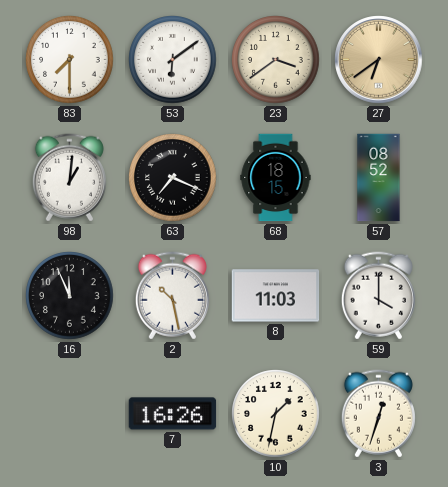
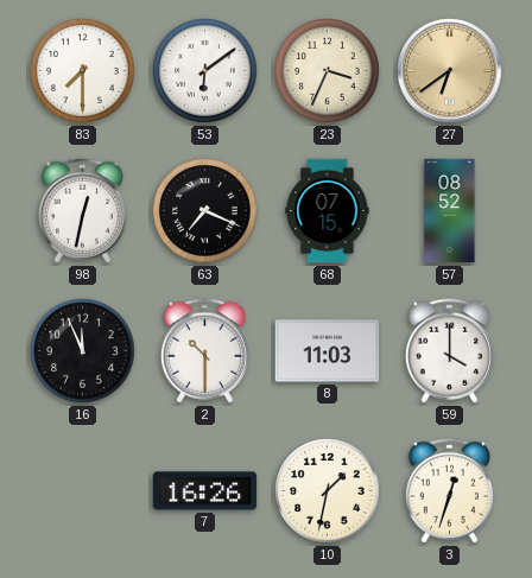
23: 3:39 -> 3:34 (328, 71)
98: 1:01 -> 12:32 (82, 211)
68: 18:15 -> 07:15 (328, 211)
2: 10:28 -> 10:30 (204, 351)
